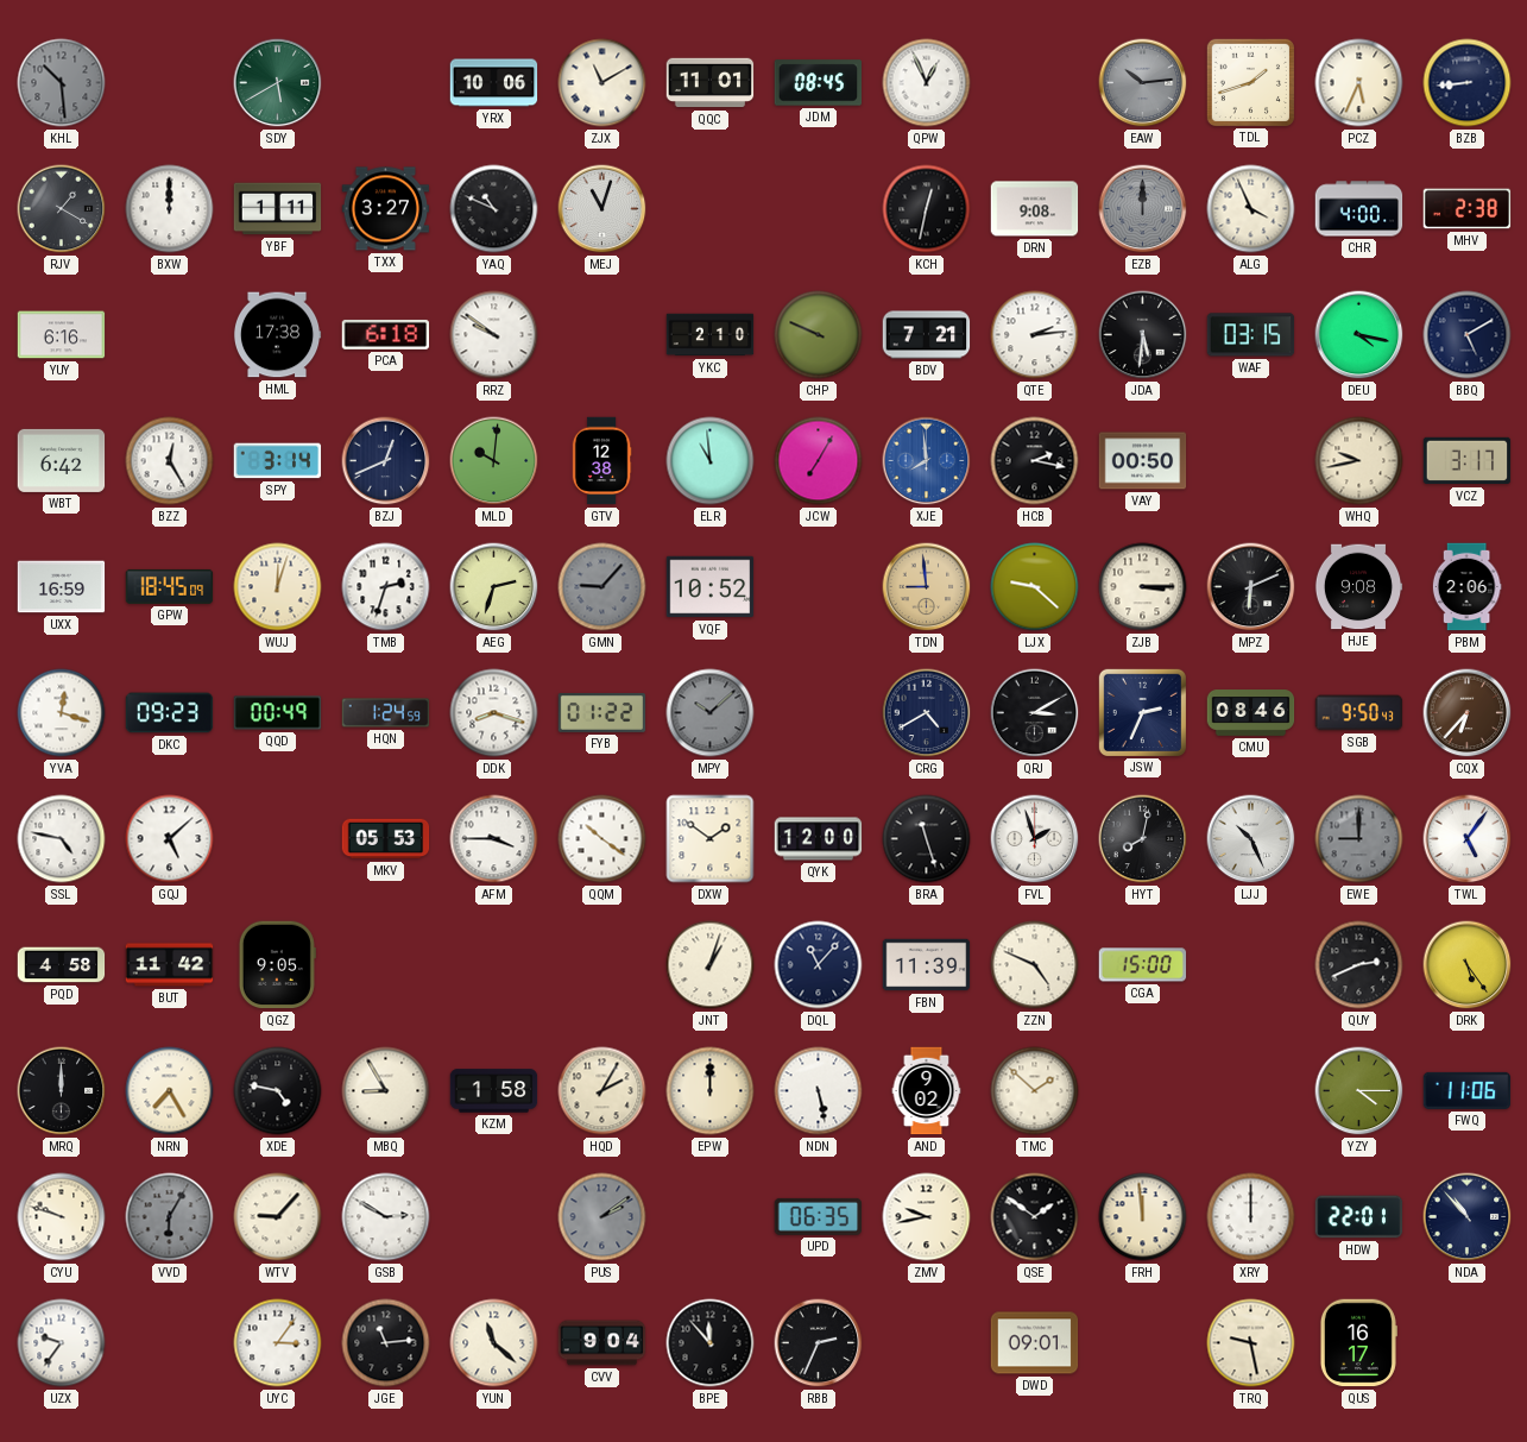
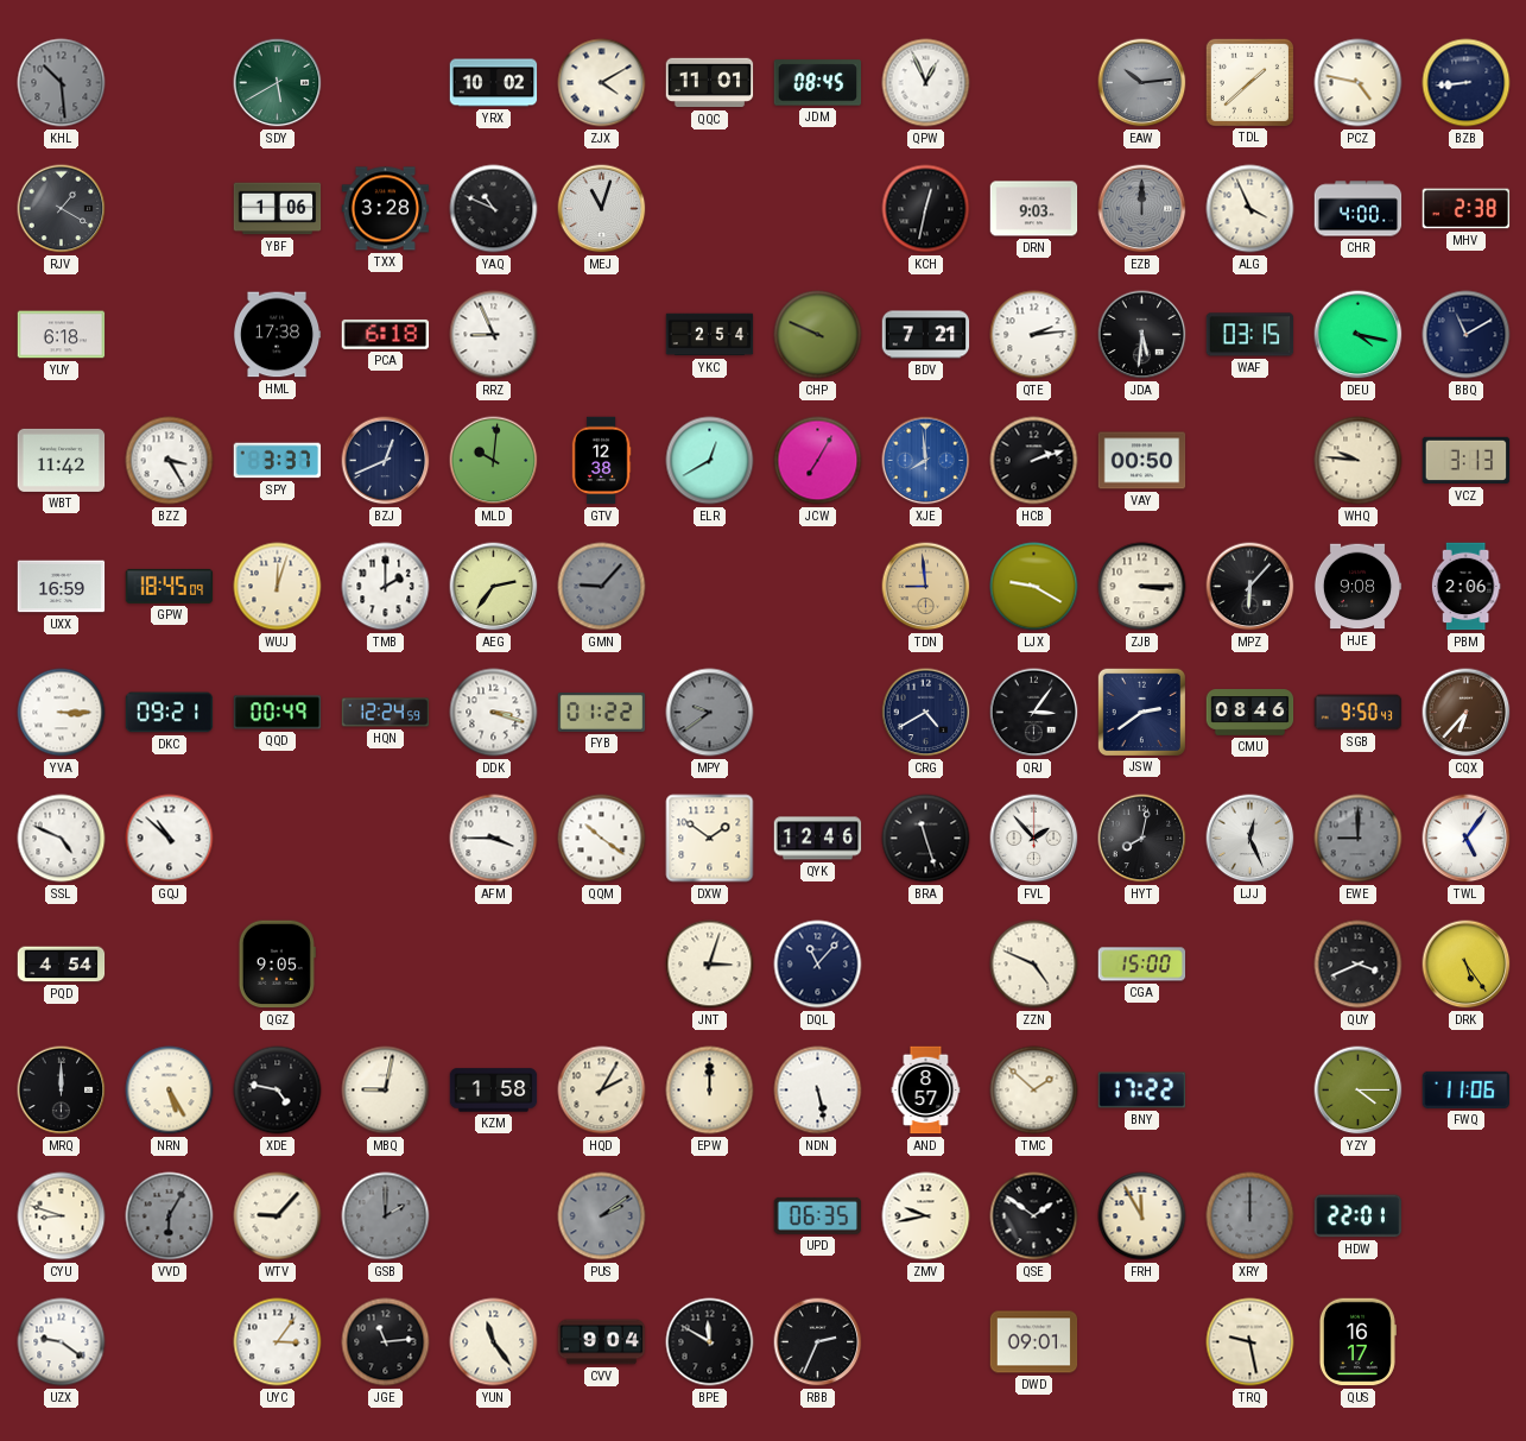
YRX: 10:06 -> 10:02 (494, 83)
ZJX: 11:10 -> 4:10 (602, 83)
TDL: 1:42 -> 1:38 (1249, 82)
PCZ: 5:34 -> 4:47 (1359, 83)
BXW: 12:00 -> none (170, 209)
YBF: 1:11 -> 1:06 (278, 209)
TXX: 3:27 -> 3:28 (386, 209)
DRN: 9:08 -> 9:03 (1034, 209)
YUY: 6:16 -> 6:18 (62, 335)
RRZ: 9:51 -> 8:56 (494, 335)
YKC: 2:10 -> 2:54 (710, 335)
BBQ: 5:10 -> 11:10 (1467, 335)
WBT: 6:42 -> 11:42 (62, 460)
BZZ: 12:25 -> 3:25 (170, 461)
SPY: 3:14 -> 3:37 (278, 461)
ELR: 10:59 -> 12:40 (710, 461)
HCB: 2:17 -> 2:12 (1034, 461)
WHQ: 9:43 -> 9:46 (1359, 461)
VCZ: 3:17 -> 3:13 (1467, 461)
TMB: 2:33 -> 2:00 (386, 587)
AEG: 2:33 -> 2:36 (494, 587)
VQF: 10:52 -> none (711, 587)
LJX: 9:22 -> 9:20 (1034, 587)
MPZ: 6:11 -> 6:07 (1250, 587)
YVA: 12:18 -> 3:15 (62, 713)
DKC: 09:23 -> 09:21 (170, 713)
HQN: 1:24 -> 12:24 (386, 713)
DDK: 8:18 -> 3:18 (494, 713)
MPY: 10:08 -> 9:39 (710, 713)
QRJ: 3:10 -> 3:06 (1034, 713)
JSW: 2:34 -> 2:39 (1141, 712)
SSL: 4:47 -> 4:49 (62, 839)
GQJ: 5:08 -> 10:52 (170, 839)
MKV: 05:53 -> none (386, 839)
QYK: 12:00 -> 12:46 (818, 839)
FVL: 1:57 -> 1:53 (1034, 839)
LJJ: 10:26 -> 12:26 (1250, 839)
PQD: 4:58 -> 4:54 (62, 965)
BUT: 11:42 -> none (170, 965)
JNT: 1:03 -> 3:03 (710, 965)
FBN: 11:39 -> none (927, 965)
QUY: 2:41 -> 3:41 (1359, 965)
NRN: 7:25 -> 5:25 (170, 1091)
MBQ: 8:55 -> 9:02 (386, 1091)
AND: 9:02 -> 8:57 (926, 1091)
BNY: none -> 17:22 (1142, 1091)
CYU: 9:48 -> 8:48 (62, 1216)
GSB: 2:50 -> 2:00 (386, 1216)
GSB dial: white -> grey (386, 1216)
FRH: 11:59 -> 11:55 (1142, 1216)
XRY dial: white -> grey (1250, 1216)
NDA: 10:53 -> none (1468, 1217)
UZX: 9:36 -> 9:21 (62, 1342)
YUN: 11:22 -> 11:24 (494, 1342)
BPE: 11:53 -> 11:50 (710, 1342)
